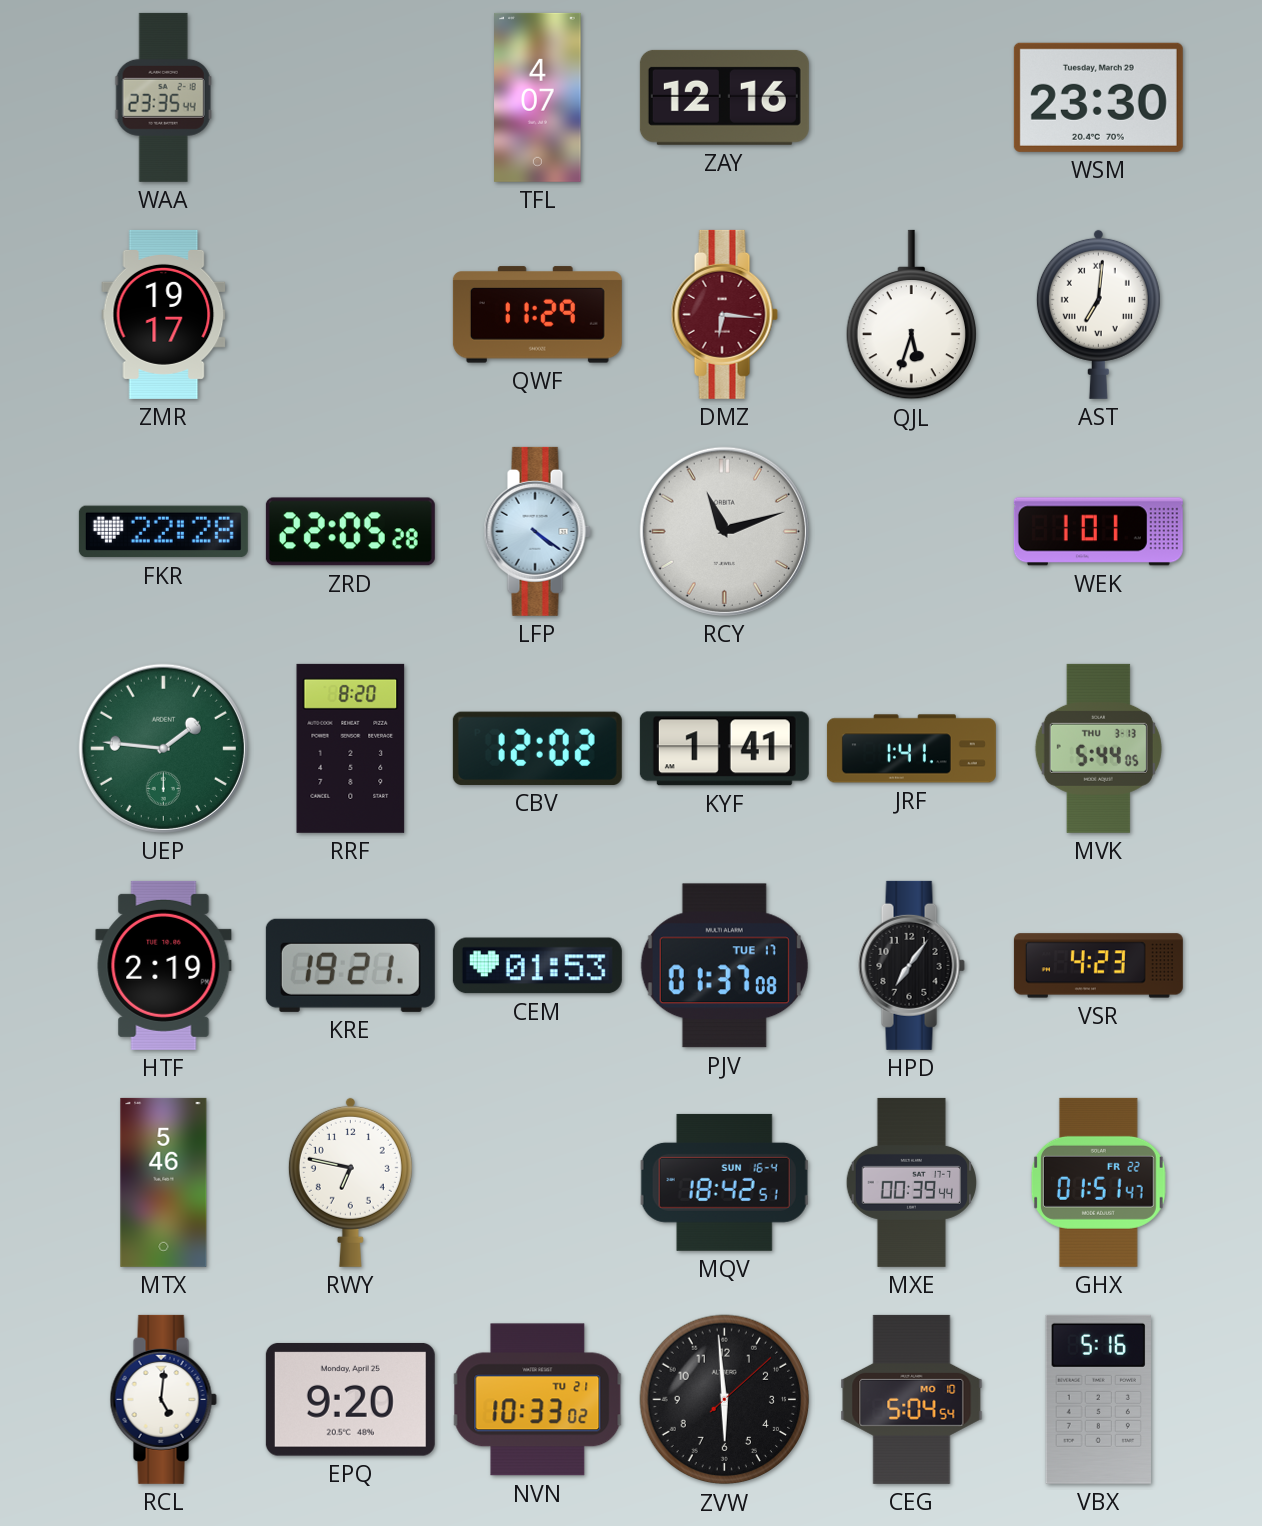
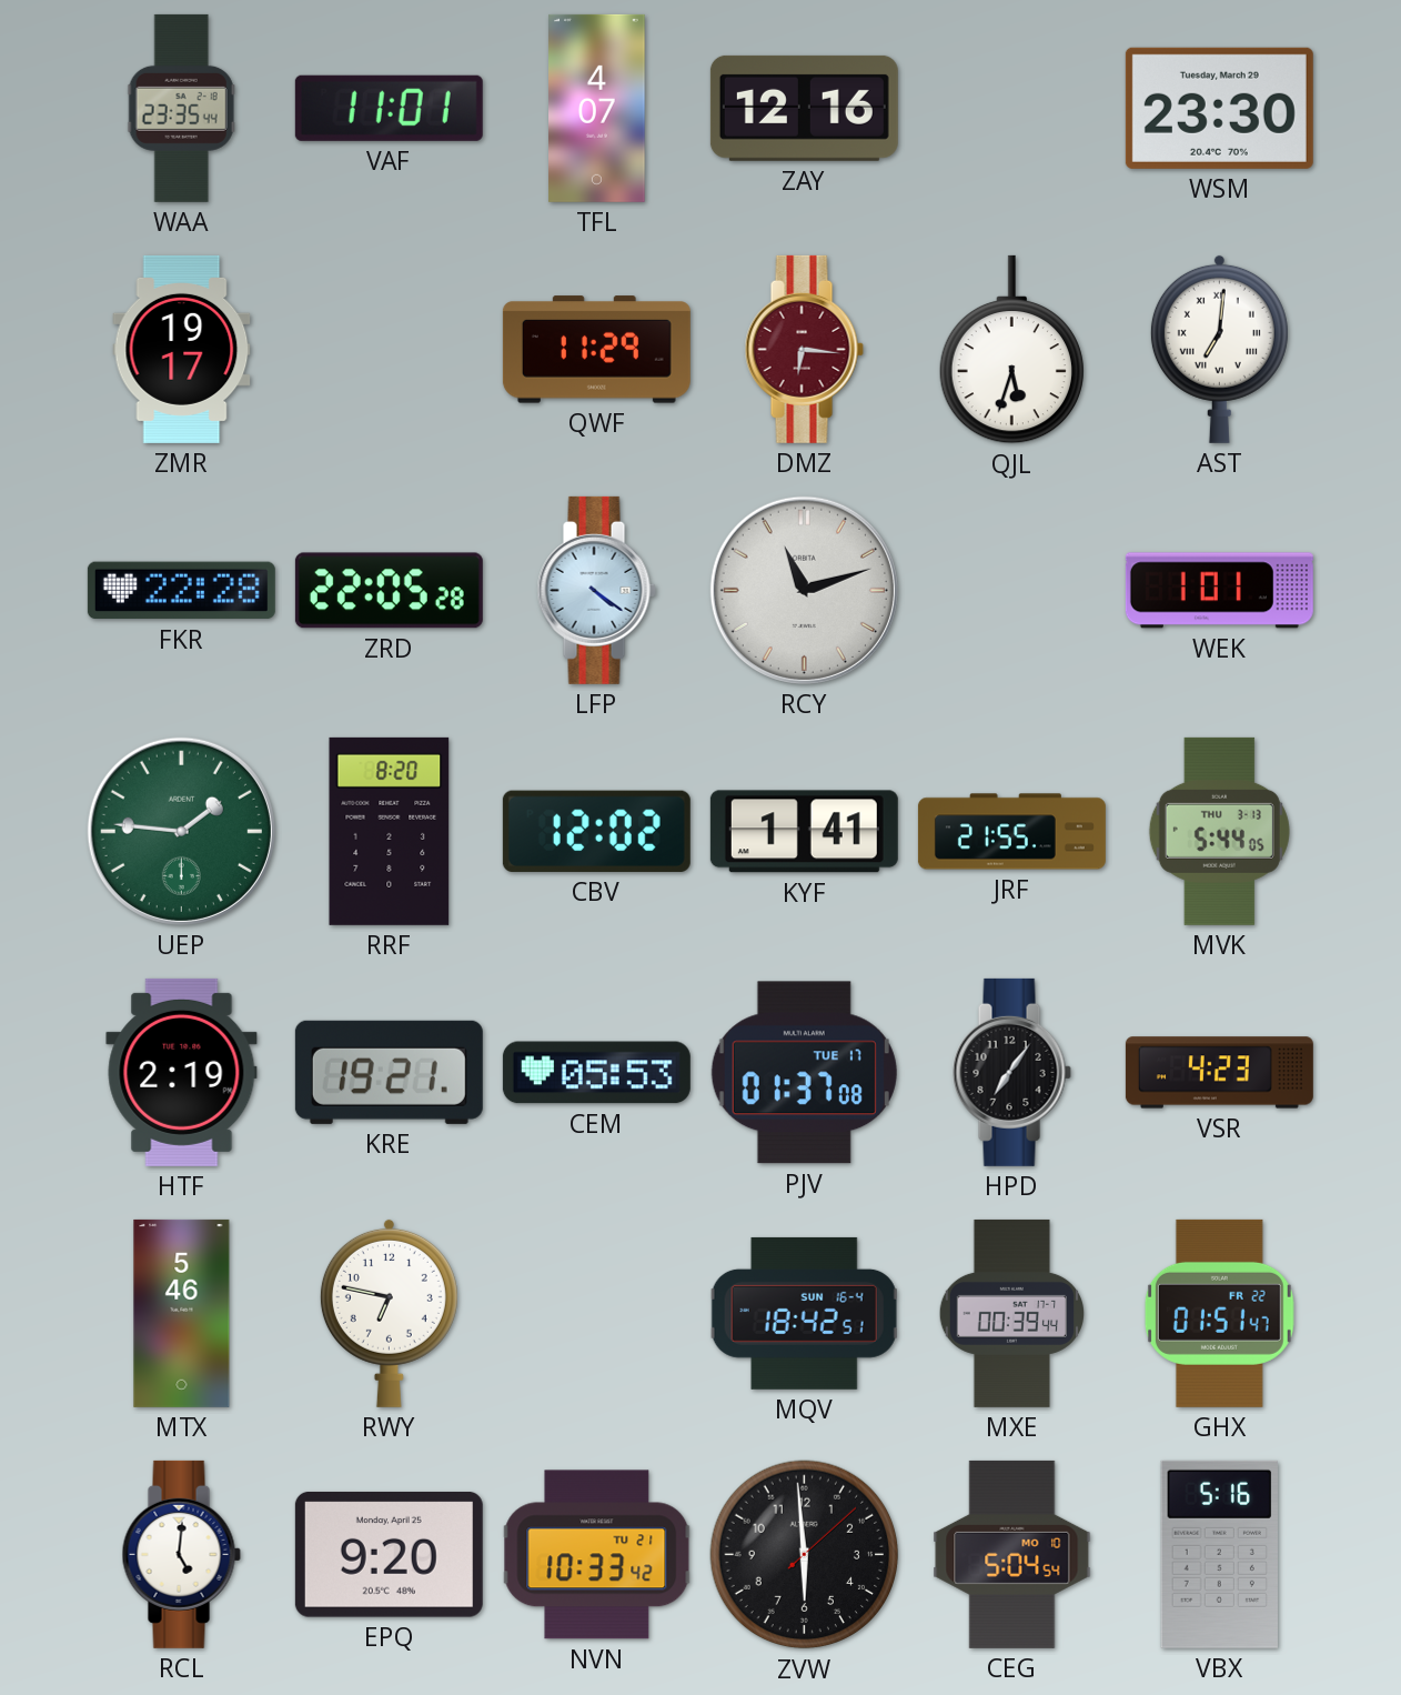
VAF: none -> 11:01 (389, 108)
JRF: 1:41 -> 21:55 (1011, 832)
CEM: 01:53 -> 05:53 (596, 1073)
NVN: 10:33:02 -> 10:33:42 (597, 1555)
